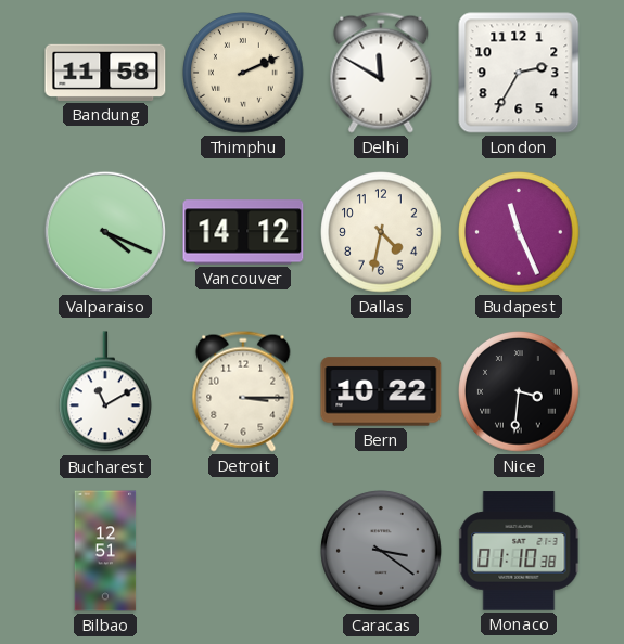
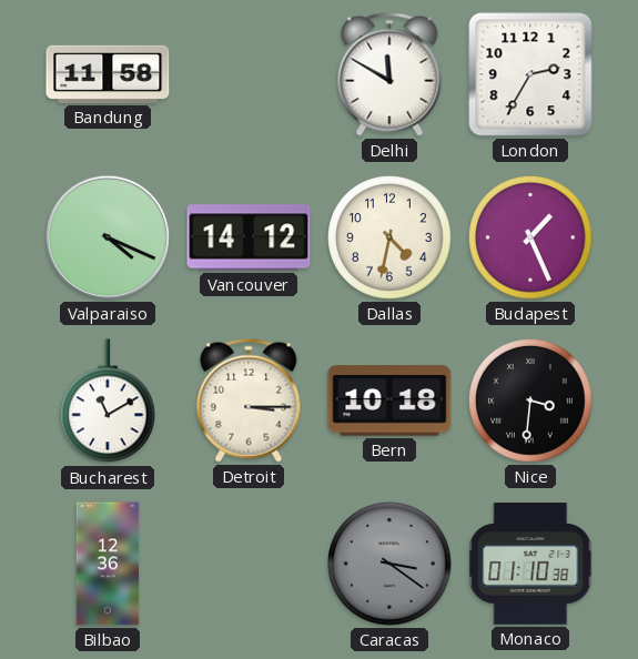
Thimphu: 2:11 -> none (243, 73)
Budapest: 11:26 -> 1:26 (530, 237)
Bern: 10:22 -> 10:18 (389, 401)
Bilbao: 12:51 -> 12:36 (108, 564)
